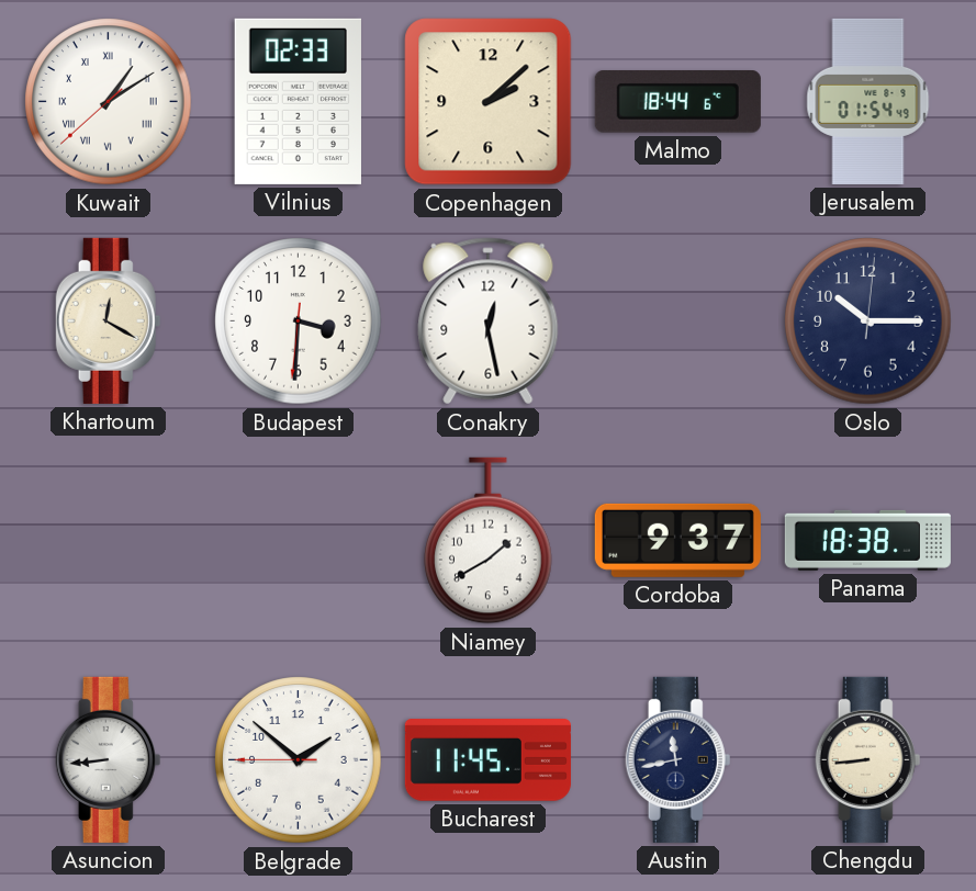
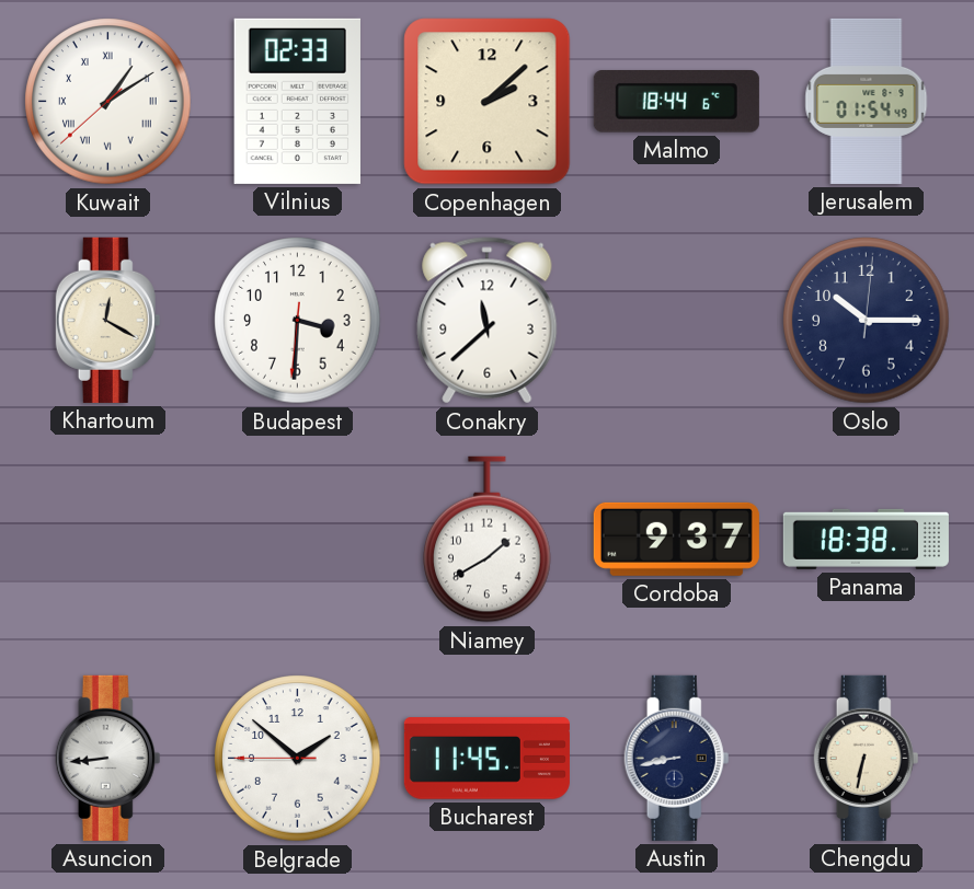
Conakry: 12:28 -> 11:38 (488, 321)
Austin: 11:43 -> 8:43 (677, 758)
Chengdu: 8:44 -> 6:32 (867, 758)
